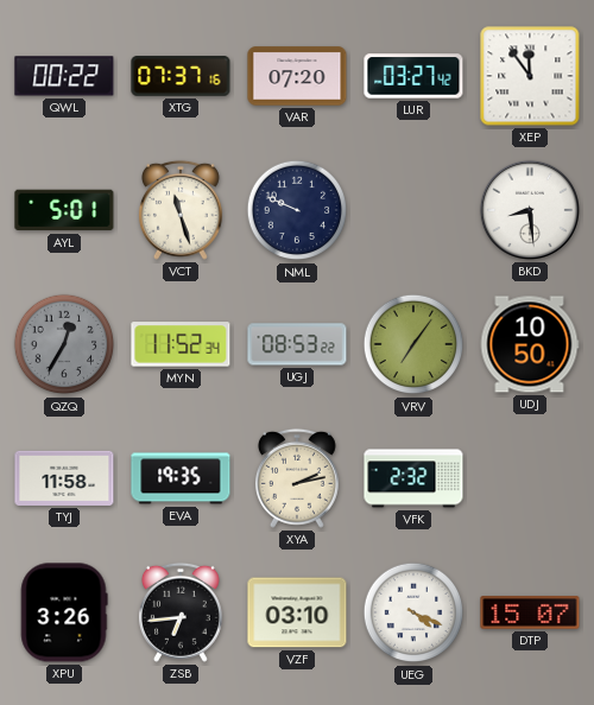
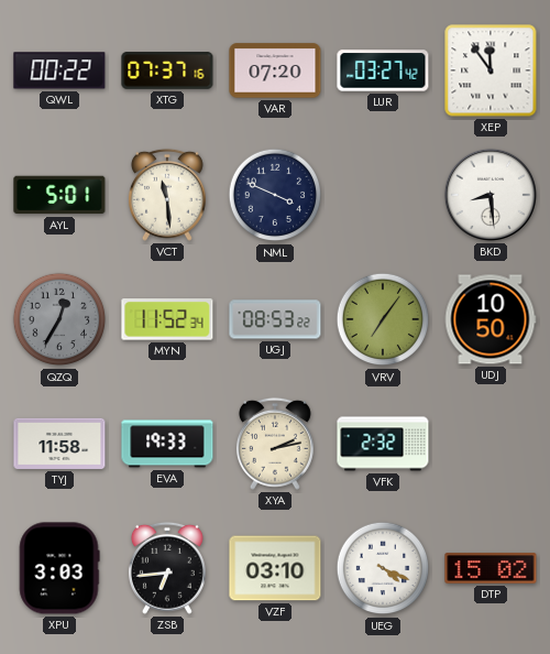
VCT: 11:27 -> 11:29 (167, 195)
NML: 9:49 -> 3:49 (275, 195)
EVA: 19:35 -> 19:33 (167, 444)
XPU: 3:26 -> 3:03 (59, 568)
DTP: 15:07 -> 15:02 (491, 568)
